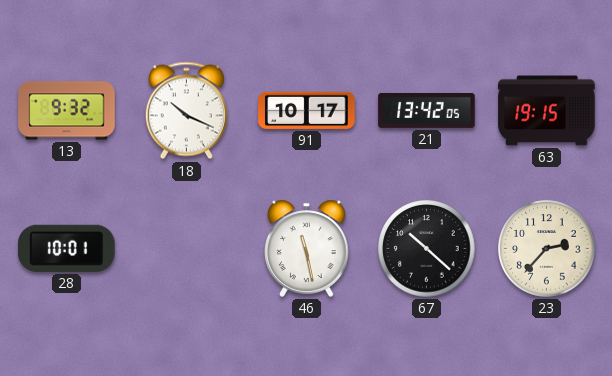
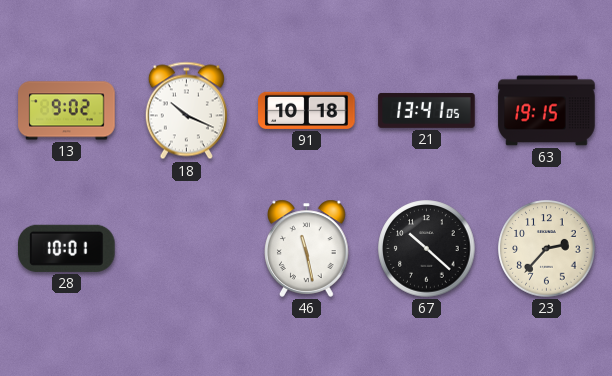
13: 9:32 -> 9:02 (67, 111)
91: 10:17 -> 10:18 (307, 110)
21: 13:42 -> 13:41 (427, 111)
